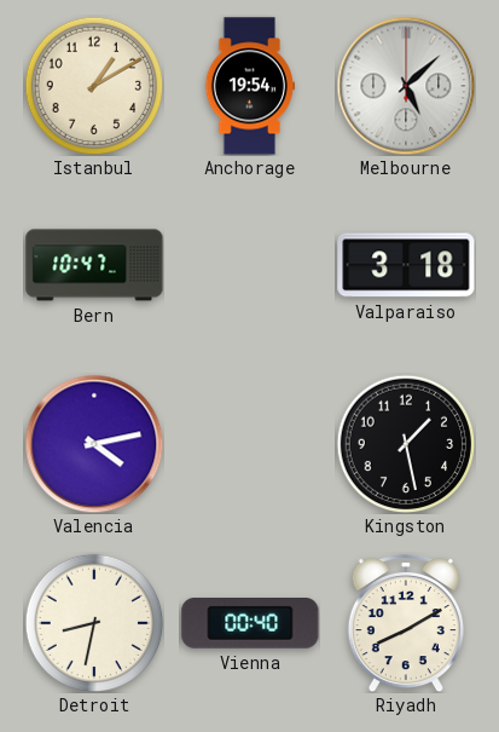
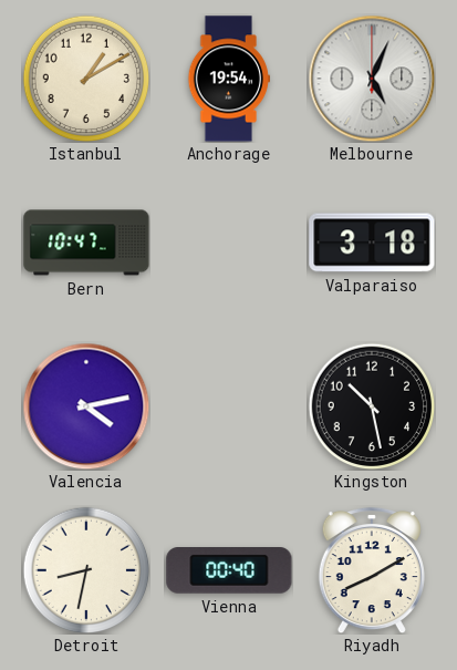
Melbourne: 5:08 -> 5:04 (372, 79)
Kingston: 1:28 -> 10:28 (372, 406)
